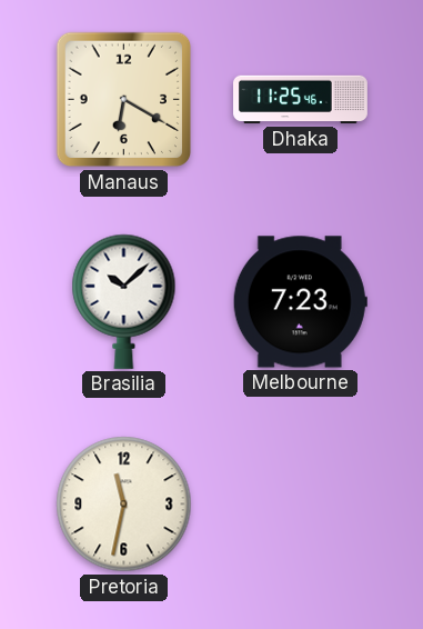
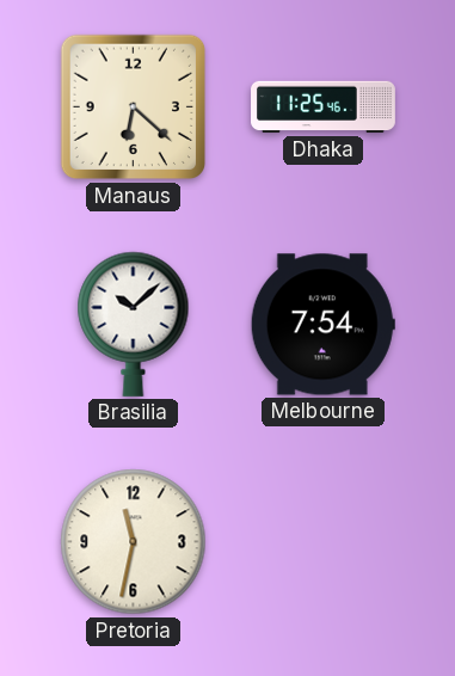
Manaus: 6:20 -> 6:22 (134, 107)
Melbourne: 7:23 -> 7:54 (322, 325)
